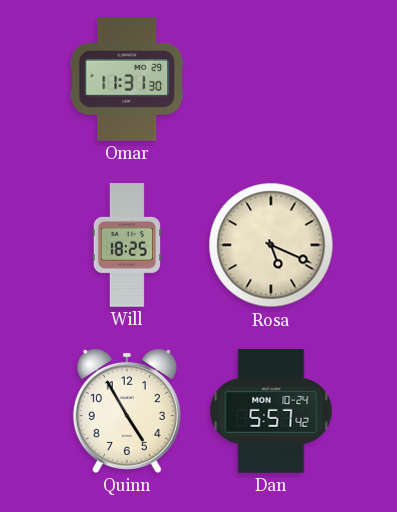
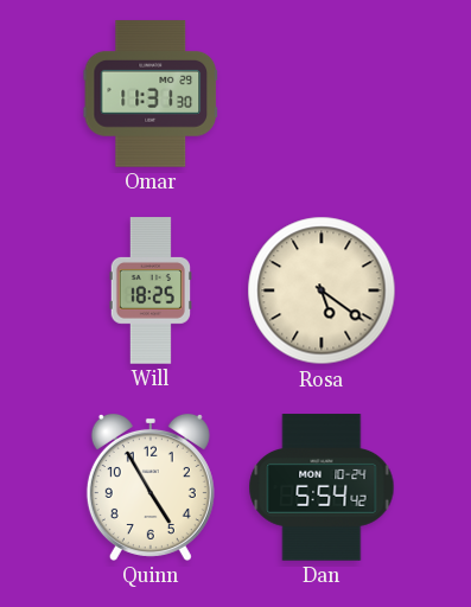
Rosa: 5:19 -> 5:21 (322, 290)
Dan: 5:57 -> 5:54 (322, 487)
